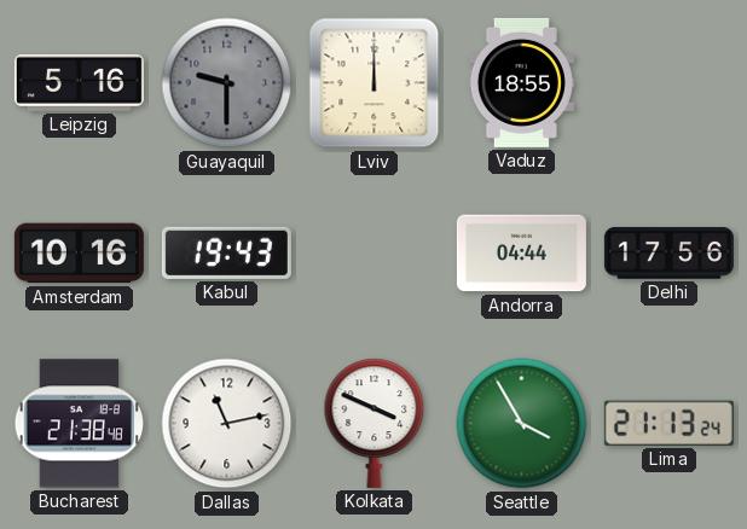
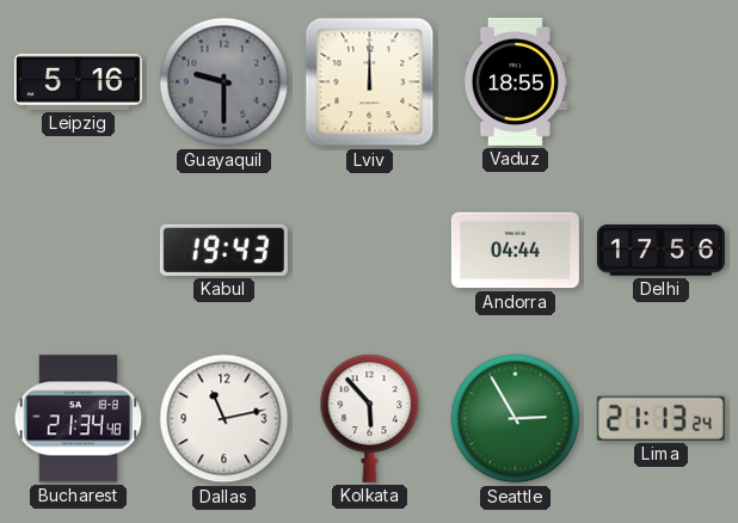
Amsterdam: 10:16 -> none (79, 254)
Bucharest: 21:38 -> 21:34 (79, 419)
Kolkata: 3:49 -> 5:53 (370, 418)
Seattle: 3:55 -> 2:55 (516, 419)
